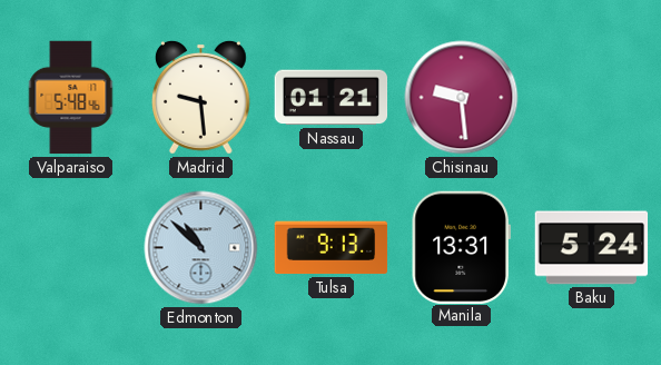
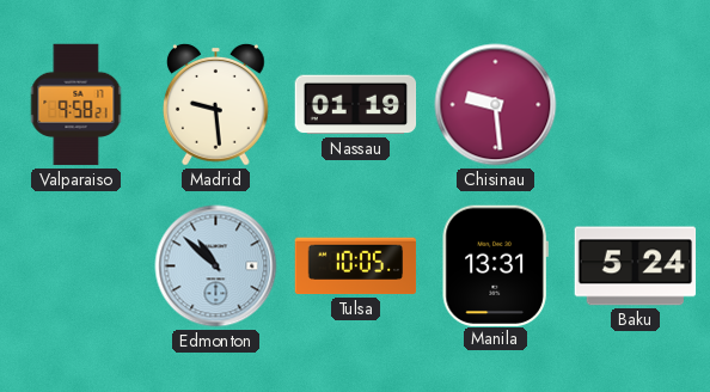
Valparaiso: 5:48 -> 9:58 (76, 105)
Nassau: 01:21 -> 01:19 (356, 105)
Tulsa: 9:13 -> 10:05 (356, 267)
